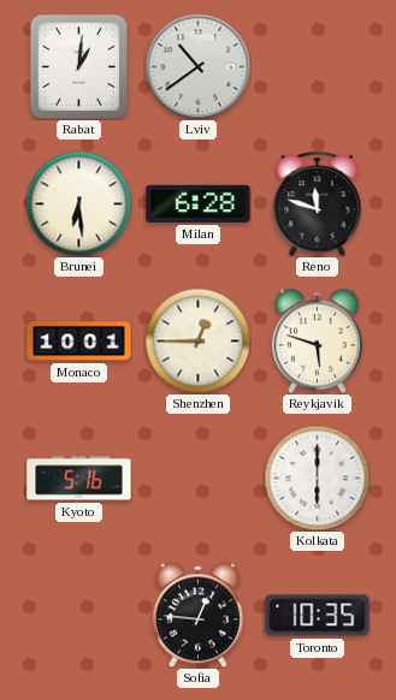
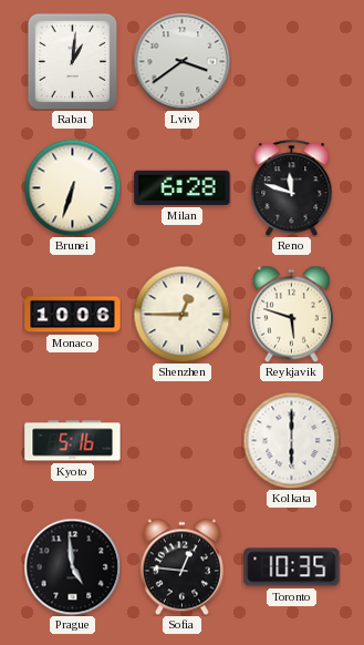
Lviv: 10:39 -> 3:39 (181, 61)
Brunei: 6:29 -> 6:33 (72, 187)
Monaco: 10:01 -> 10:06 (73, 315)
Prague: none -> 4:59 (72, 566)
